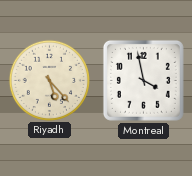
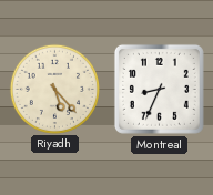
Montreal: 3:58 -> 8:34 (159, 89)
